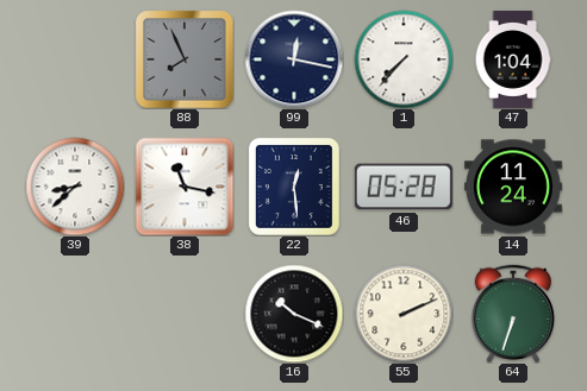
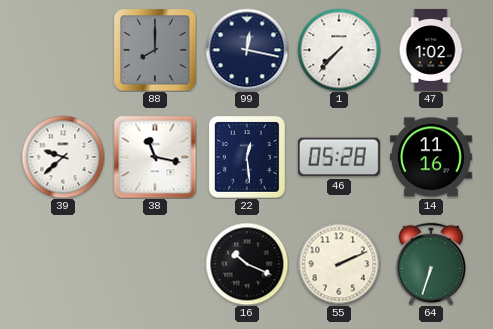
88: 7:56 -> 8:00 (155, 50)
47: 1:04 -> 1:02 (431, 50)
39: 8:38 -> 9:38 (63, 157)
14: 11:24 -> 11:16 (431, 157)
